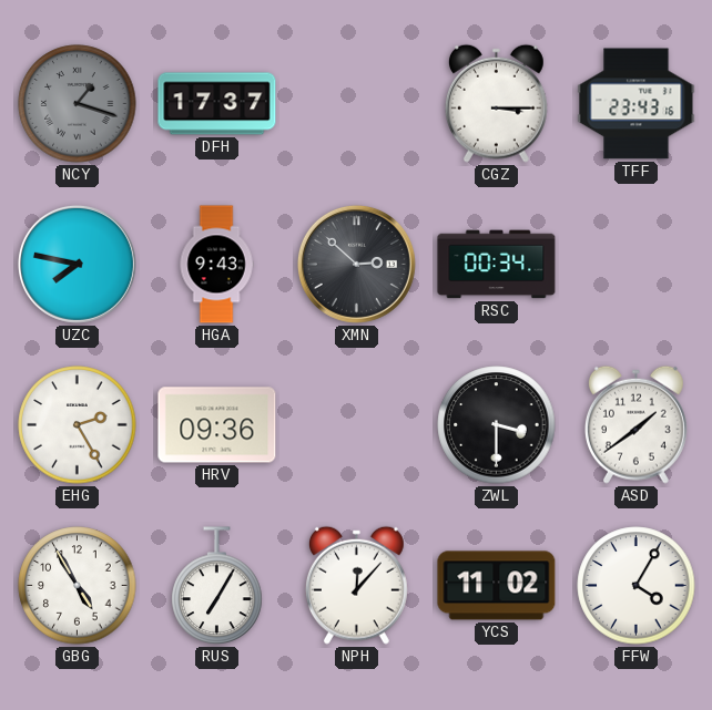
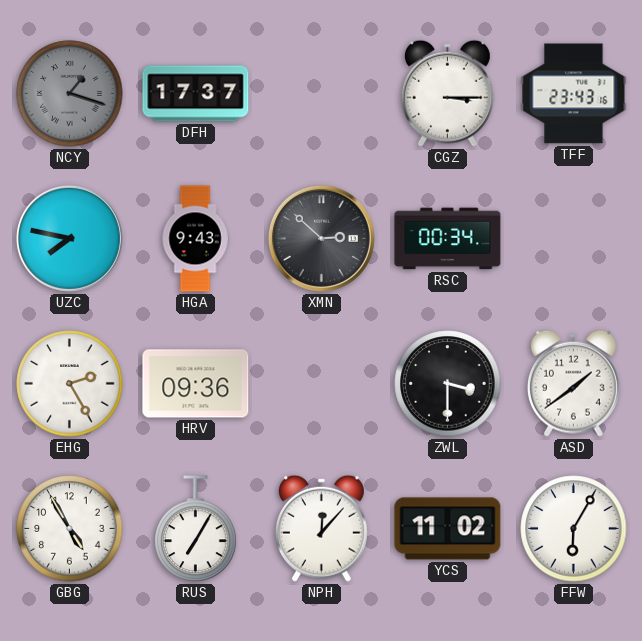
FFW: 4:05 -> 6:05 (574, 529)
